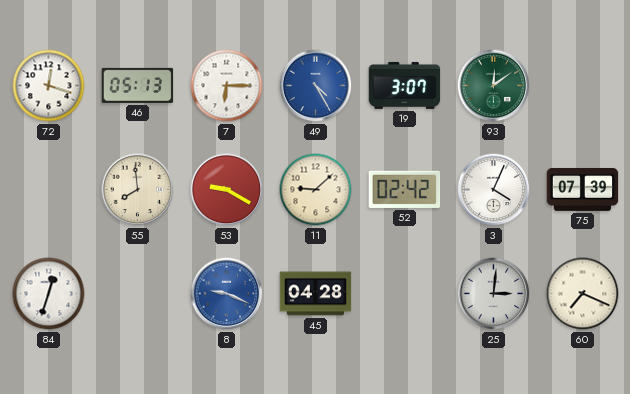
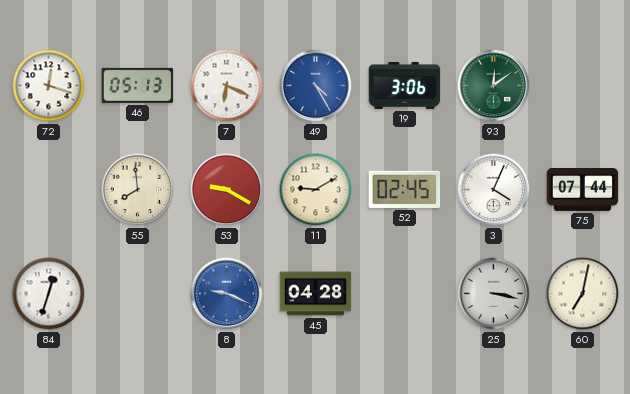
7: 6:15 -> 6:19 (227, 86)
19: 3:07 -> 3:06 (405, 85)
11: 9:08 -> 9:10 (316, 190)
52: 02:42 -> 02:45 (405, 189)
75: 07:39 -> 07:44 (583, 189)
25: 3:01 -> 3:17 (494, 294)
60: 7:19 -> 7:02 (583, 294)
